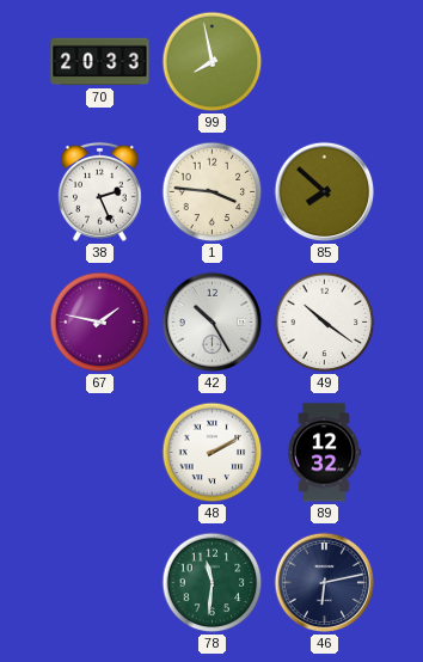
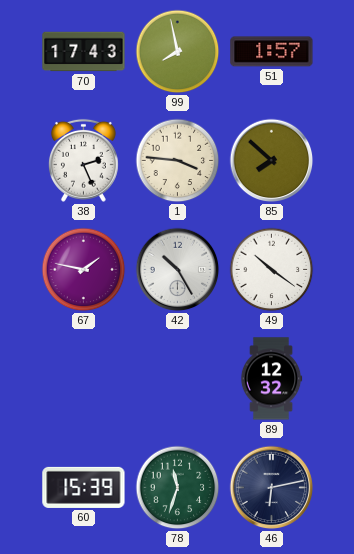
70: 20:33 -> 17:43 (84, 52)
51: none -> 1:57 (272, 52)
48: 2:10 -> none (213, 453)
60: none -> 15:39 (84, 487)
78: 11:31 -> 11:33 (178, 488)
